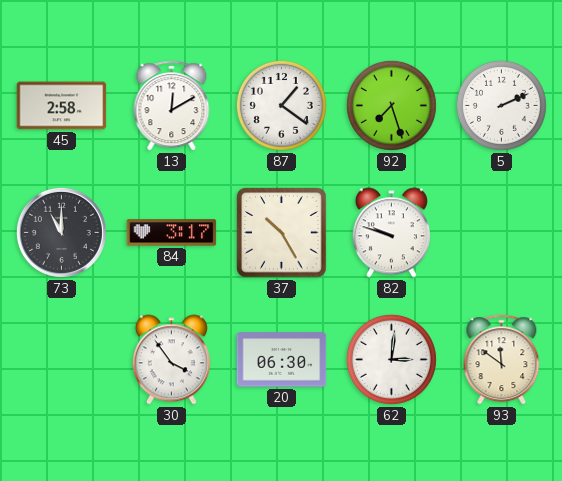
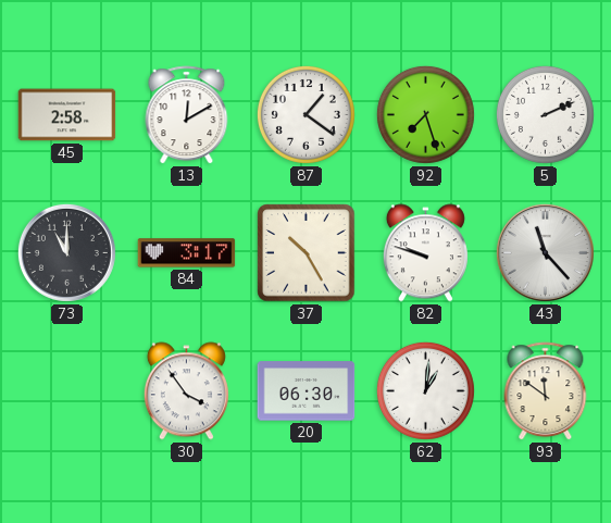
43: none -> 11:23 (545, 252)
62: 3:01 -> 1:01 (425, 390)
